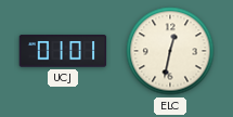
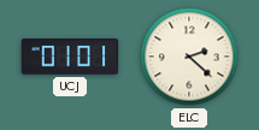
ELC: 12:32 -> 2:22 (189, 57)
